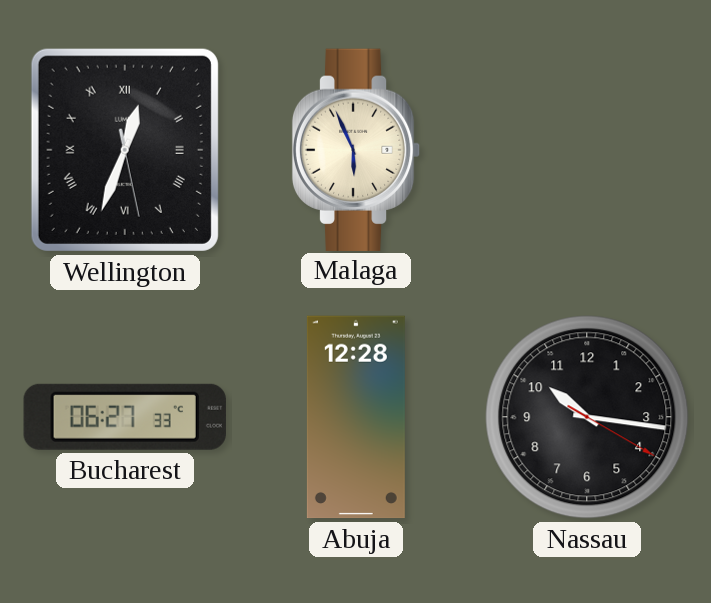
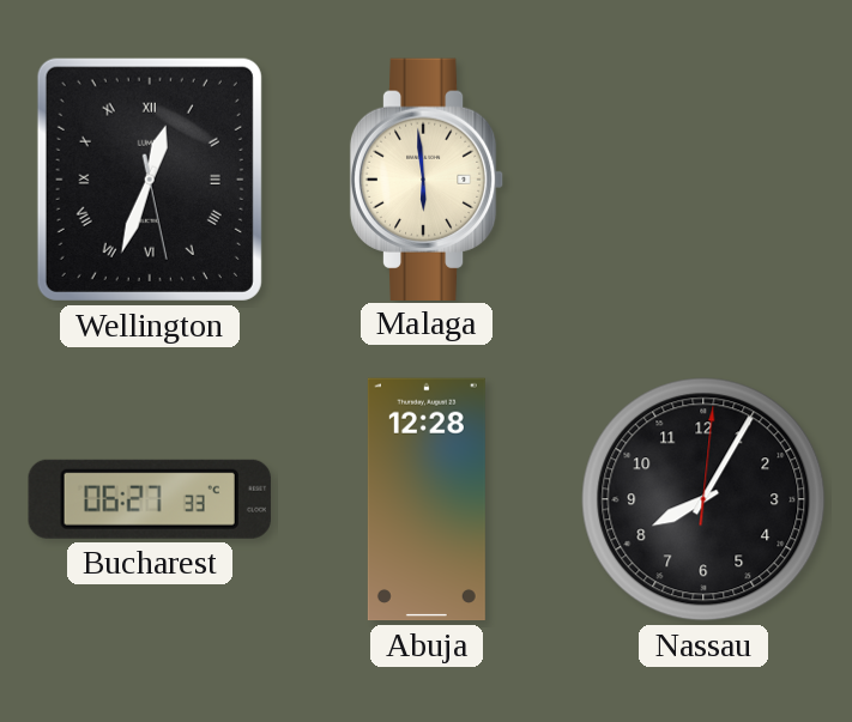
Malaga: 5:56 -> 5:59 (427, 178)
Nassau: 10:16 -> 8:05 (703, 499)
